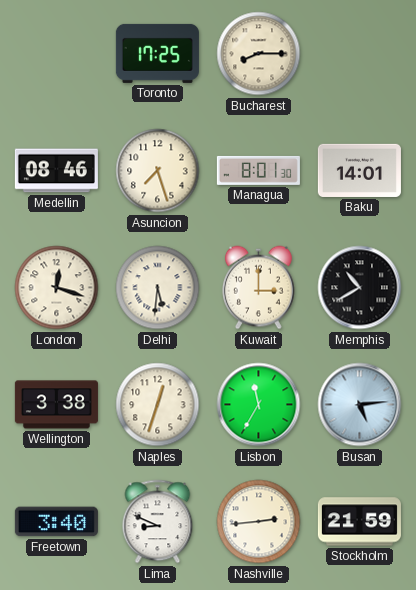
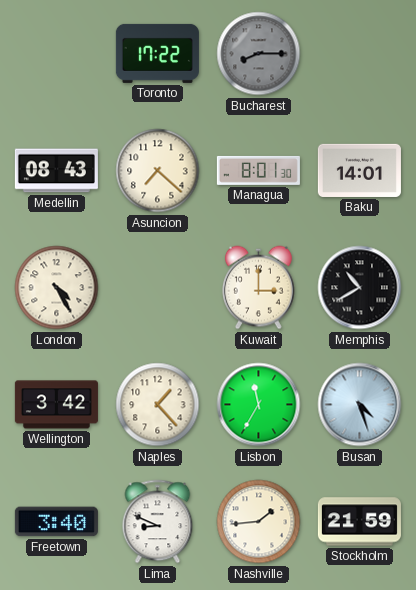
Toronto: 17:25 -> 17:22 (157, 53)
Bucharest dial: cream -> grey (259, 54)
Medellin: 08:46 -> 08:43 (56, 171)
Asuncion: 7:27 -> 7:22 (158, 171)
London: 12:18 -> 4:25 (57, 288)
Delhi: 5:31 -> none (158, 288)
Wellington: 3:38 -> 3:42 (56, 405)
Naples: 12:33 -> 1:23 (158, 405)
Busan: 5:14 -> 4:27 (360, 405)
Nashville: 2:44 -> 1:44 (259, 522)
